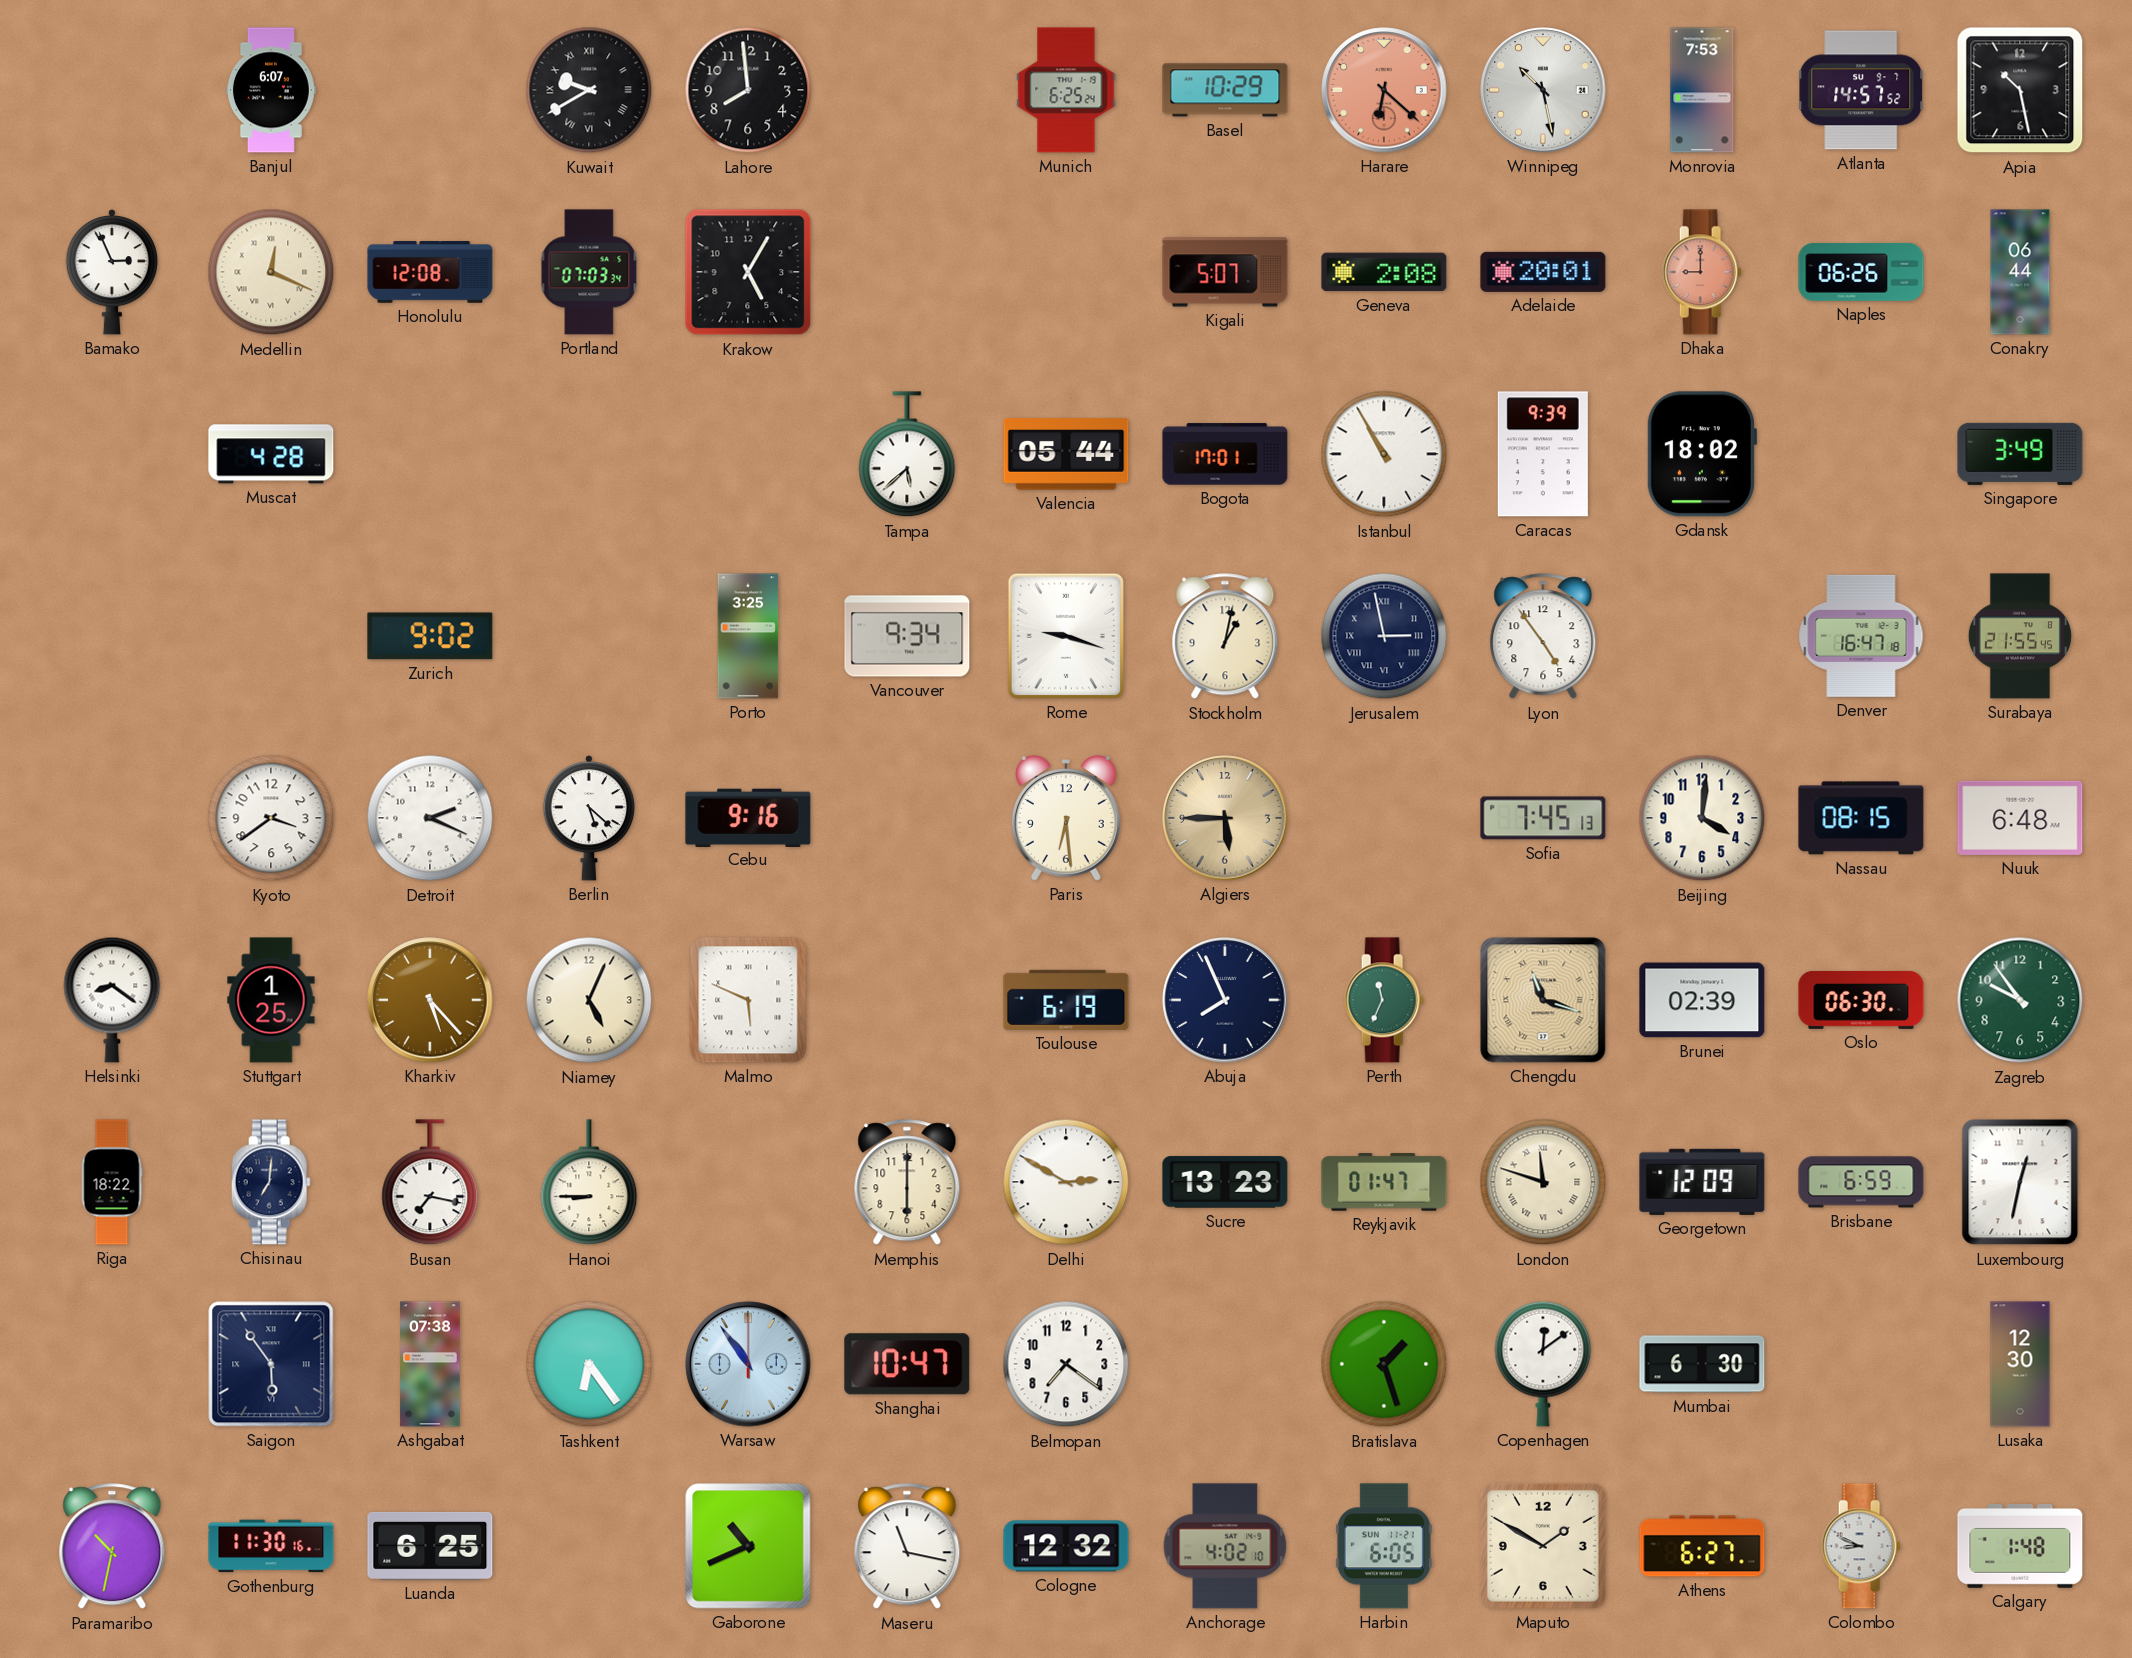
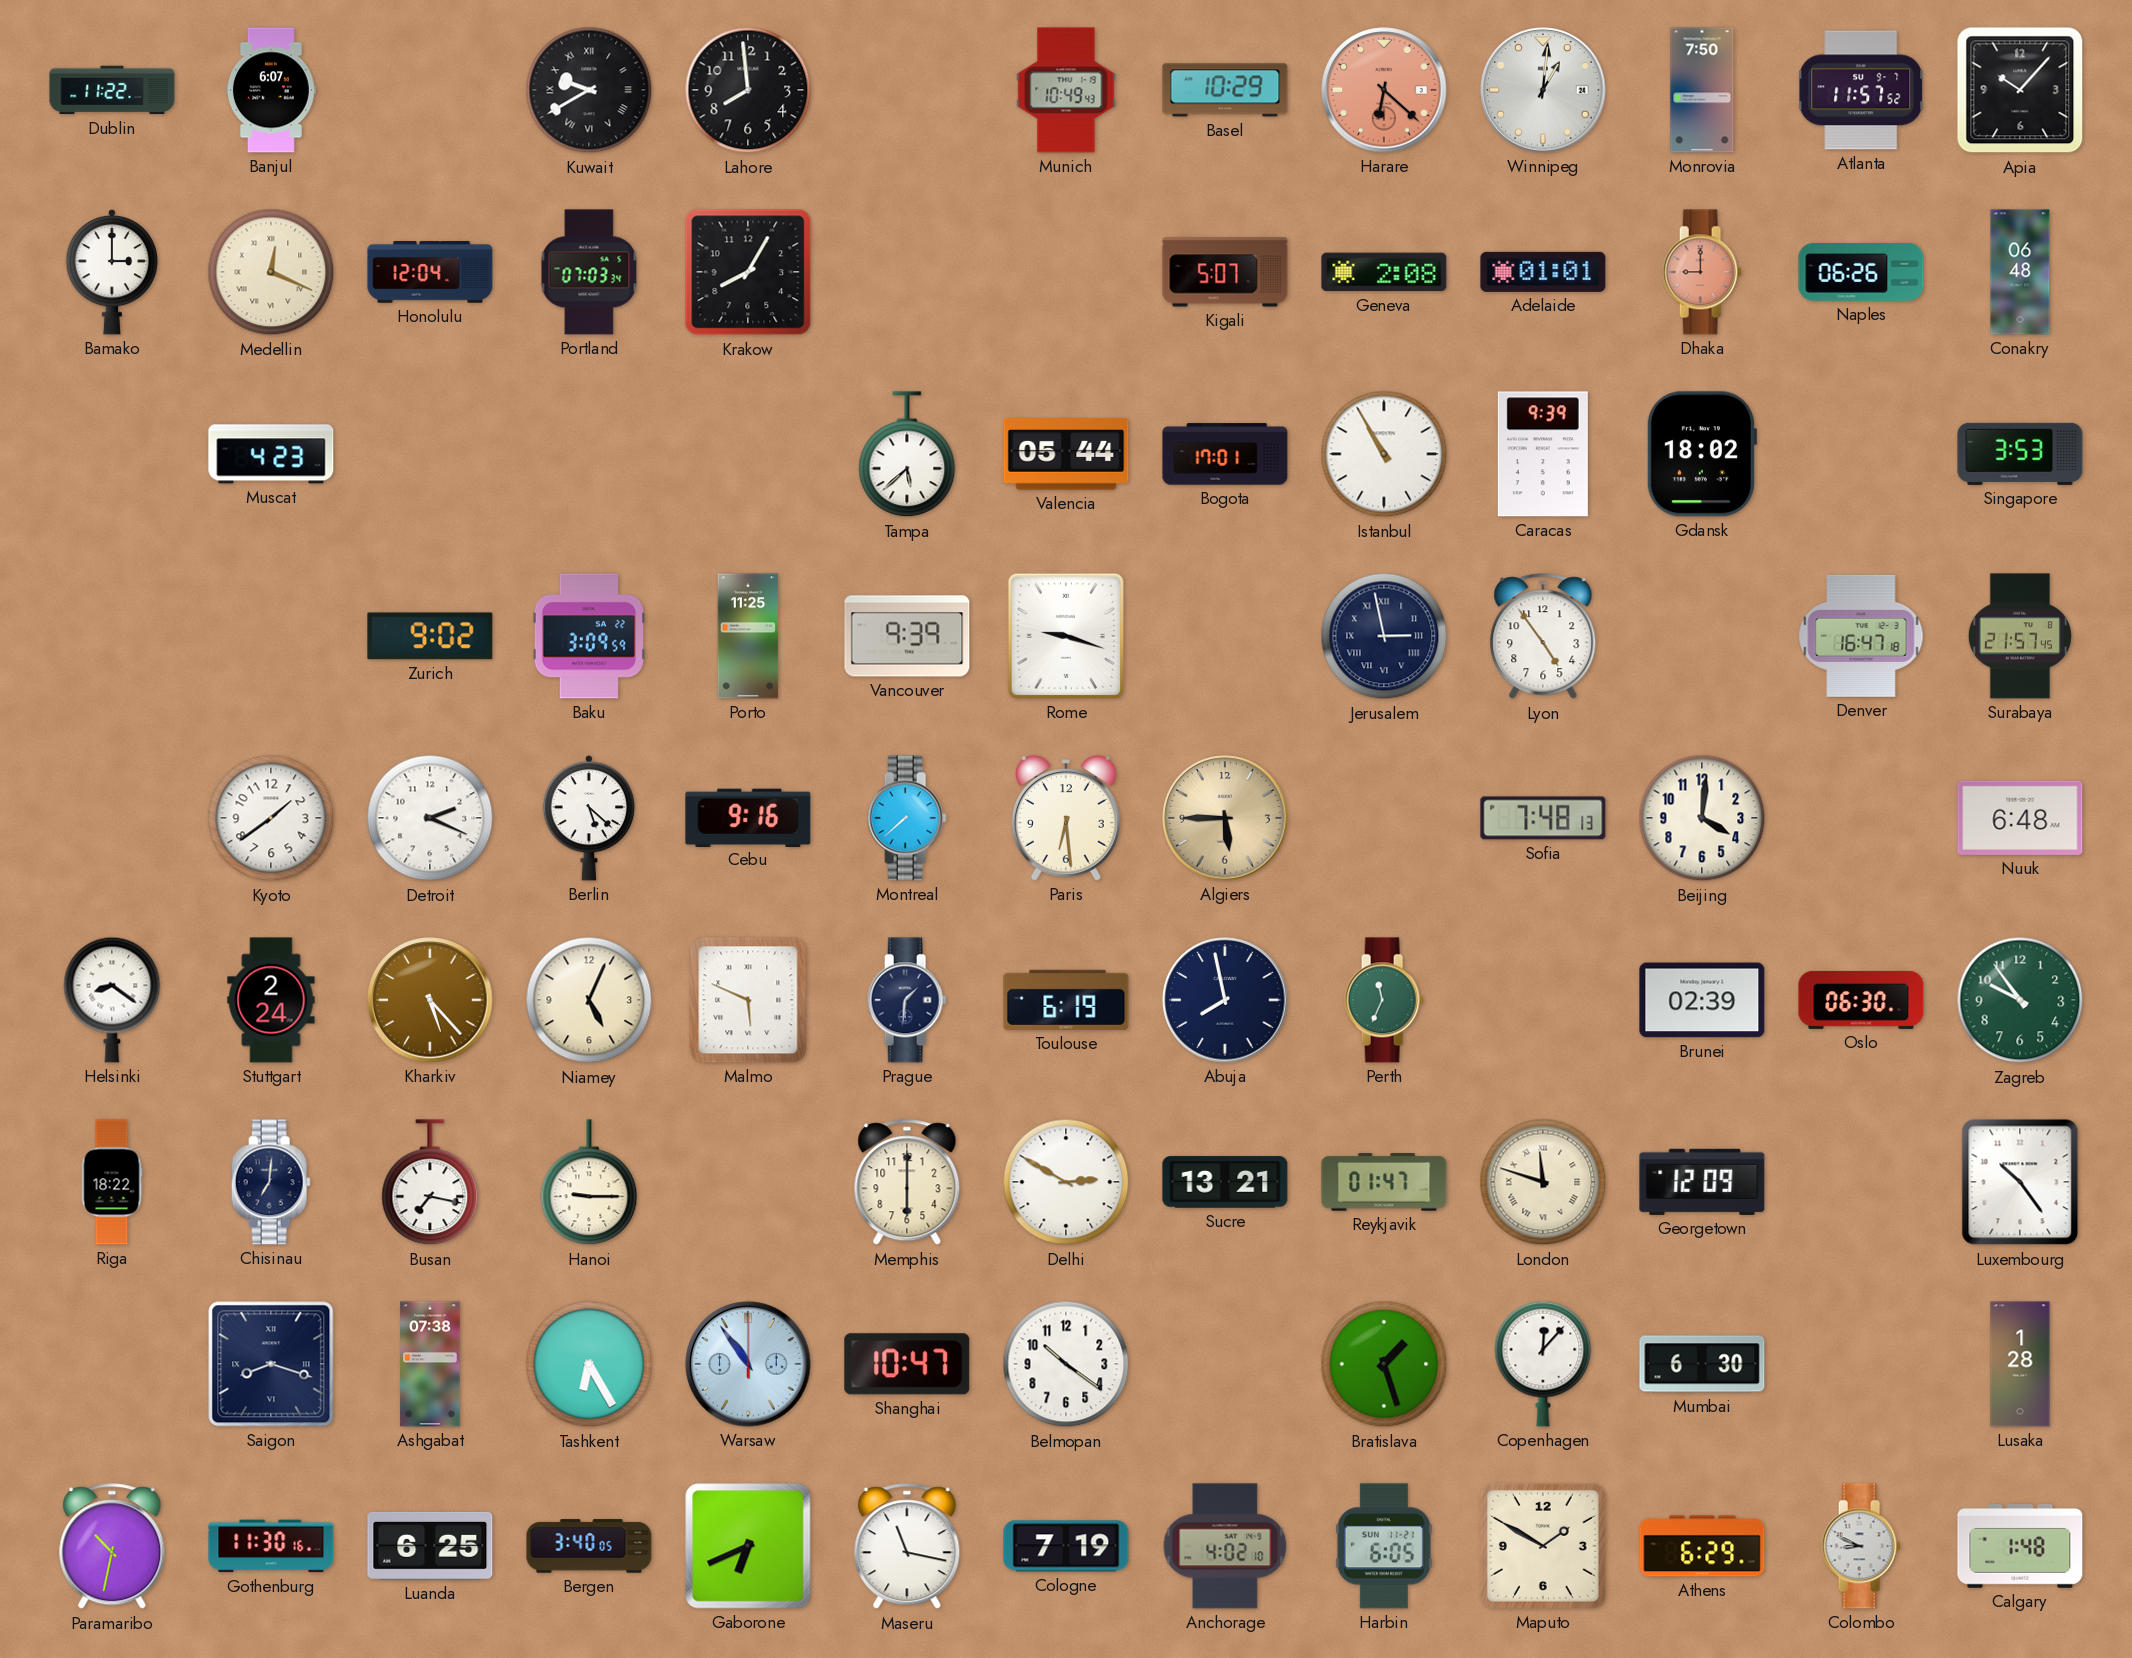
Dublin: none -> 11:22 (112, 90)
Munich: 6:25 -> 10:49 (1066, 90)
Winnipeg: 10:28 -> 1:01 (1543, 90)
Monrovia: 7:53 -> 7:50 (1702, 90)
Atlanta: 14:57 -> 11:57 (1862, 90)
Apia: 10:28 -> 10:07 (2020, 90)
Bamako: 2:56 -> 3:00 (112, 272)
Honolulu: 12:08 -> 12:04 (430, 272)
Krakow: 5:05 -> 8:05 (748, 272)
Adelaide: 20:01 -> 01:01 (1543, 272)
Conakry: 06:44 -> 06:48 (2020, 272)
Muscat: 4:28 -> 4:23 (271, 454)
Singapore: 3:49 -> 3:53 (2020, 454)
Baku: none -> 3:09 (589, 636)
Porto: 3:25 -> 11:25 (748, 636)
Vancouver: 9:34 -> 9:39 (907, 636)
Stockholm: 1:02 -> none (1225, 637)
Surabaya: 21:55 -> 21:57 (2020, 636)
Kyoto: 3:39 -> 1:39 (271, 818)
Montreal: none -> 7:38 (907, 818)
Sofia: 7:45 -> 7:48 (1543, 818)
Nassau: 08:15 -> none (1861, 818)
Stuttgart: 1:25 -> 2:24 (271, 1000)
Prague: none -> 1:31 (907, 1000)
Abuja: 7:56 -> 7:58 (1225, 1000)
Chengdu: 11:18 -> none (1543, 1000)
Hanoi: 8:45 -> 9:15 (589, 1183)
Sucre: 13:23 -> 13:21 (1225, 1182)
Brisbane: 6:59 -> none (1861, 1182)
Luxembourg: 12:32 -> 10:24 (2020, 1182)
Saigon: 5:54 -> 8:18 (271, 1364)
Tashkent: 6:24 -> 6:25 (589, 1364)
Belmopan: 7:21 -> 10:21 (1066, 1364)
Copenhagen: 12:09 -> 12:07 (1543, 1364)
Lusaka: 12:30 -> 1:28 (2020, 1364)
Bergen: none -> 3:40 (589, 1546)
Gaborone: 10:41 -> 6:41 (748, 1546)
Cologne: 12:32 -> 7:19 (1066, 1546)
Athens: 6:27 -> 6:29 (1702, 1546)
